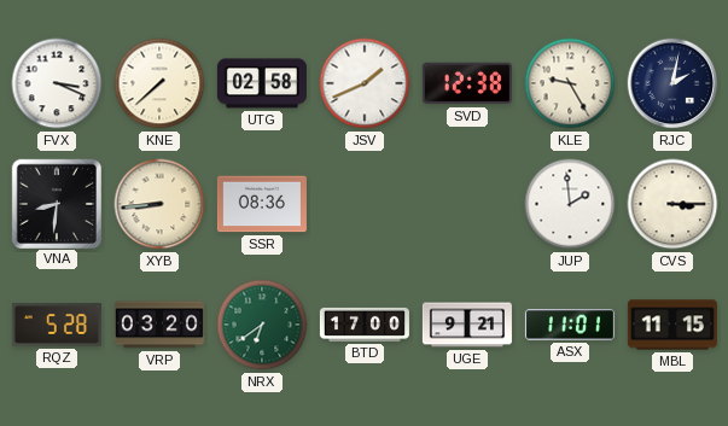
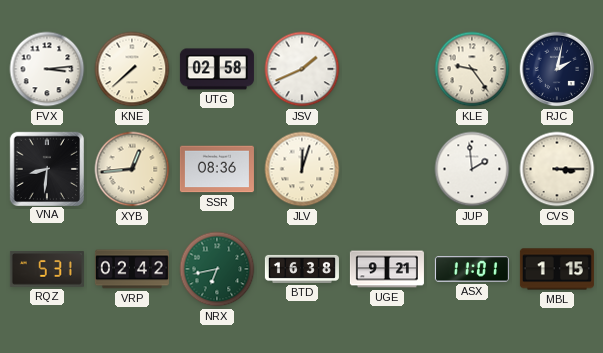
FVX: 3:19 -> 3:14 (47, 69)
SVD: 12:38 -> none (467, 83)
KLE: 9:25 -> 9:24 (472, 69)
XYB: 8:44 -> 12:44 (132, 169)
JLV: none -> 12:03 (302, 169)
RQZ: 5:28 -> 5:31 (47, 269)
VRP: 03:20 -> 02:42 (132, 269)
NRX: 6:39 -> 6:43 (217, 269)
BTD: 17:00 -> 16:38 (302, 269)
MBL: 11:15 -> 1:15 (557, 269)
